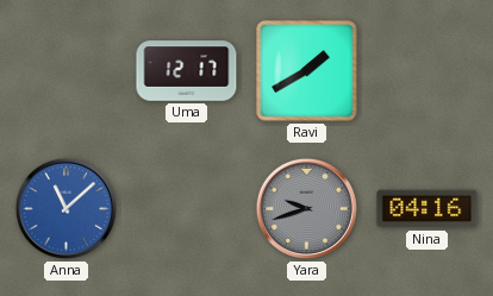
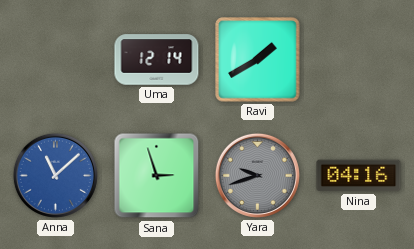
Uma: 12:17 -> 12:14 (157, 60)
Sana: none -> 2:57 (157, 176)
